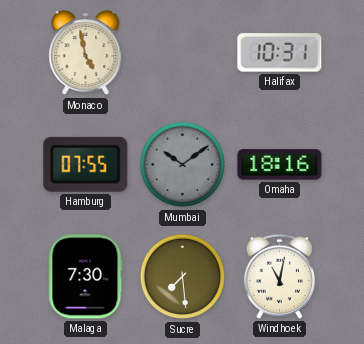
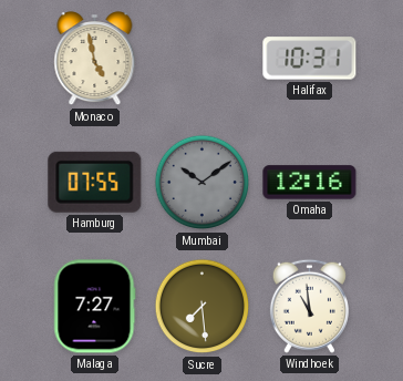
Omaha: 18:16 -> 12:16 (310, 183)
Malaga: 7:30 -> 7:27 (95, 307)
Windhoek: 11:02 -> 10:59 (309, 306)
